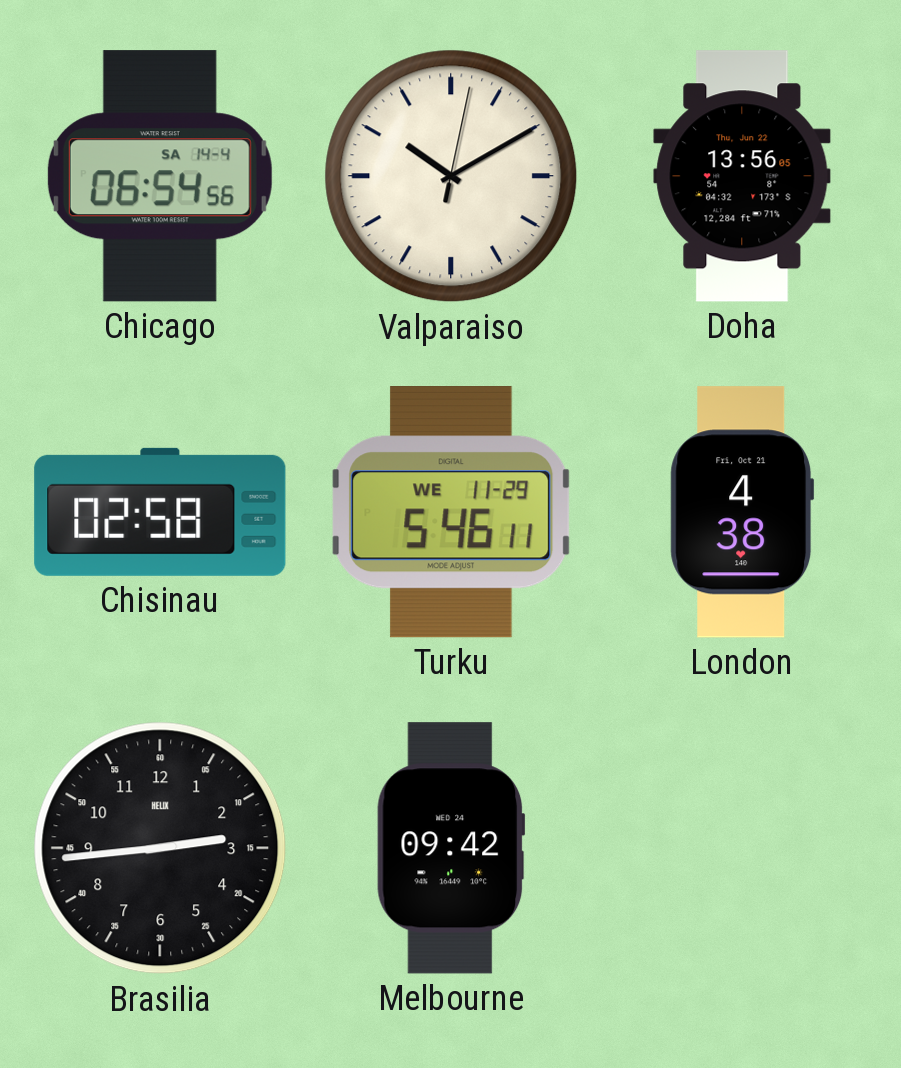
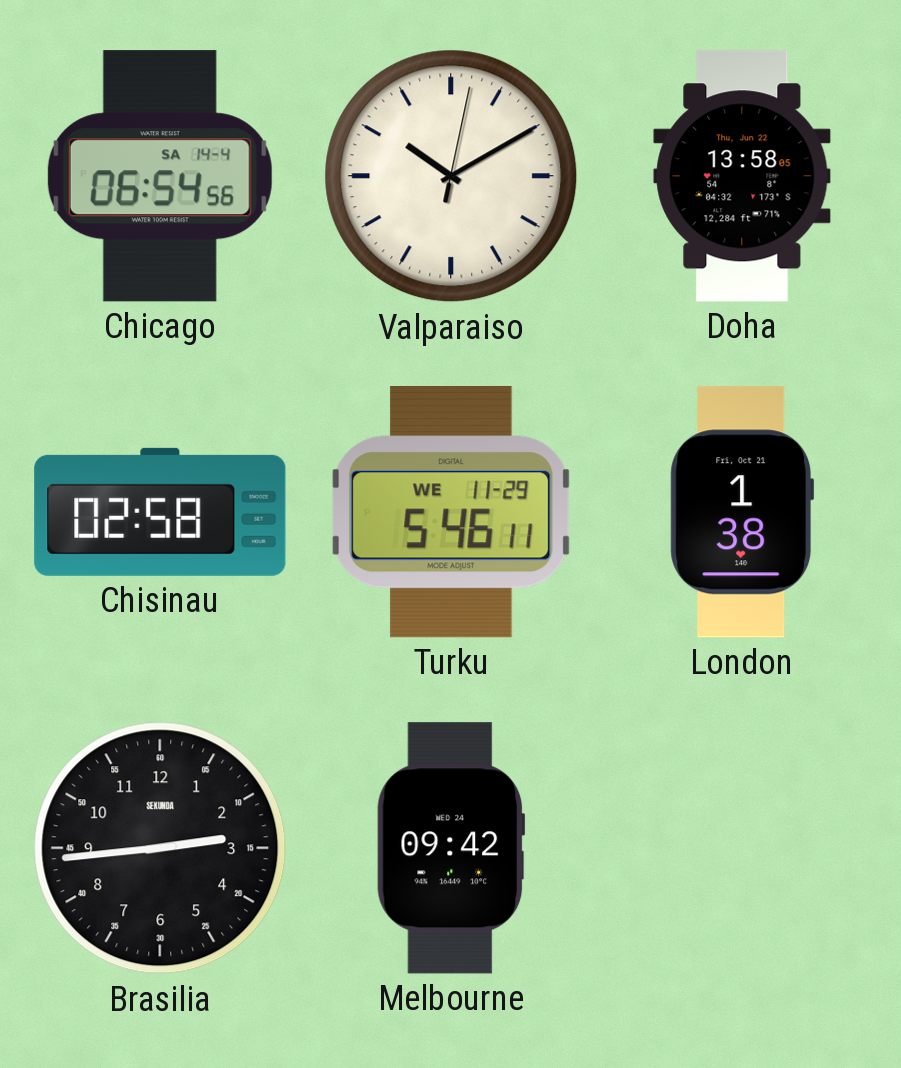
Doha: 13:56 -> 13:58 (742, 176)
London: 4:38 -> 1:38 (742, 512)
Brasilia brand: HELIX -> SEKUNDA (160, 848)
